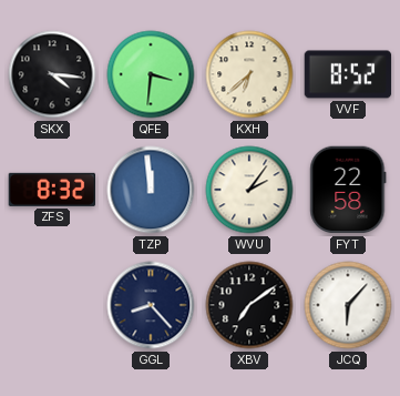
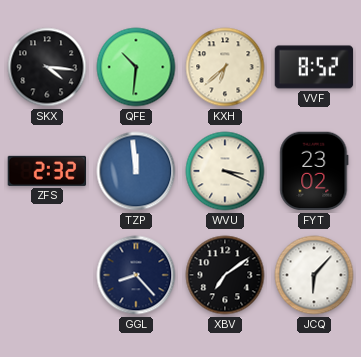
QFE: 3:31 -> 10:31 (136, 67)
ZFS: 8:32 -> 2:32 (47, 171)
WVU: 2:06 -> 3:19 (225, 171)
FYT: 22:58 -> 23:02 (314, 171)
